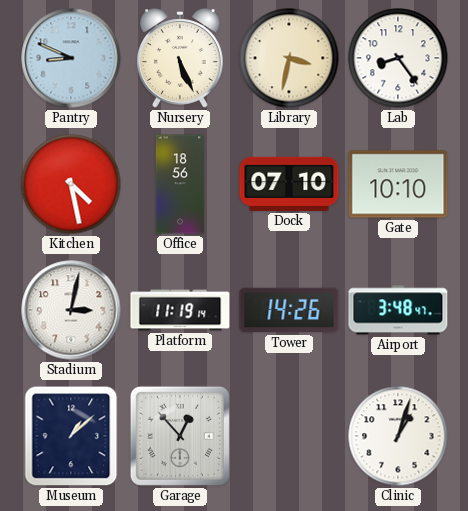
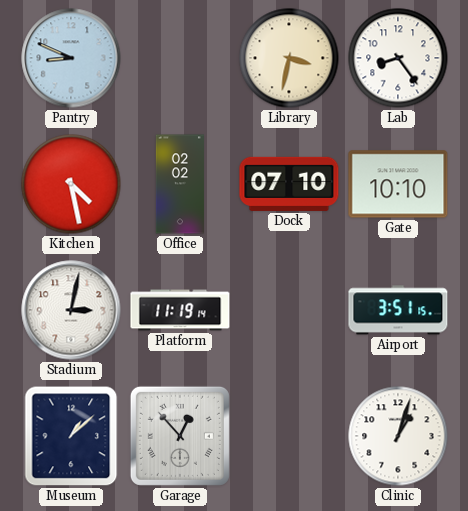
Nursery: 5:26 -> none (181, 58)
Office: 18:56 -> 02:02 (180, 184)
Tower: 14:26 -> none (289, 310)
Airport: 3:48 -> 3:51 (398, 310)
